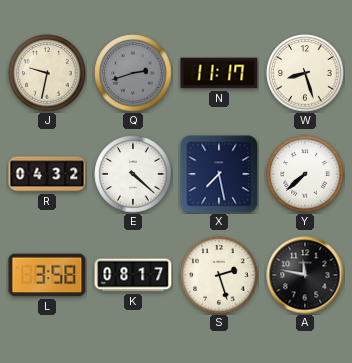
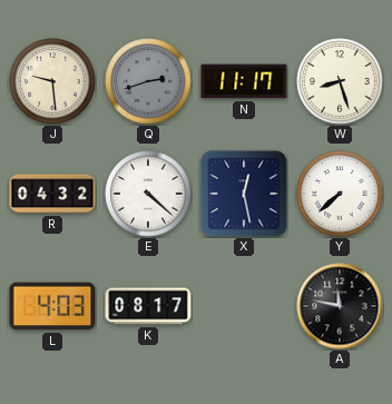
J: 9:32 -> 9:29 (52, 81)
X: 7:28 -> 12:28 (244, 194)
L: 3:58 -> 4:03 (52, 306)
S: 2:27 -> none (219, 275)
